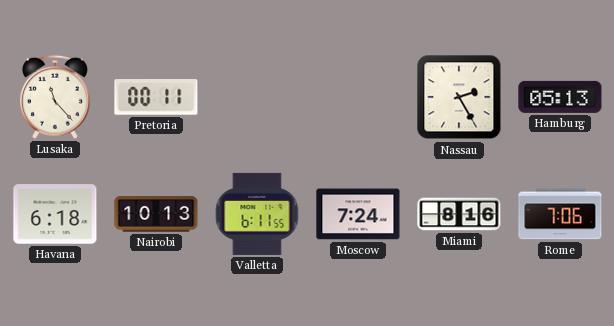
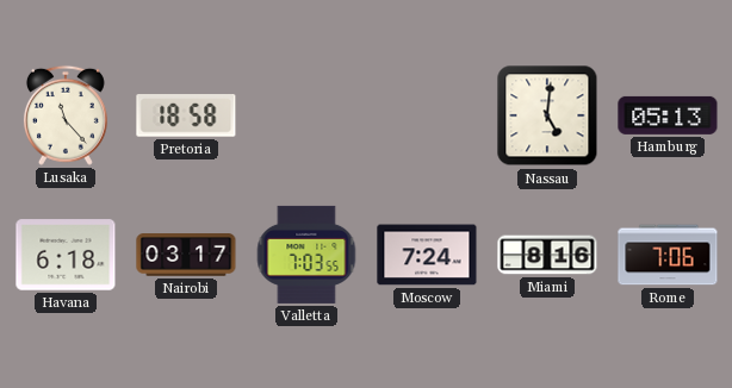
Pretoria: 00:11 -> 18:58 (186, 115)
Nassau: 2:25 -> 5:01 (547, 115)
Nairobi: 10:13 -> 03:17 (186, 255)
Valletta: 6:11 -> 7:03 (306, 255)
